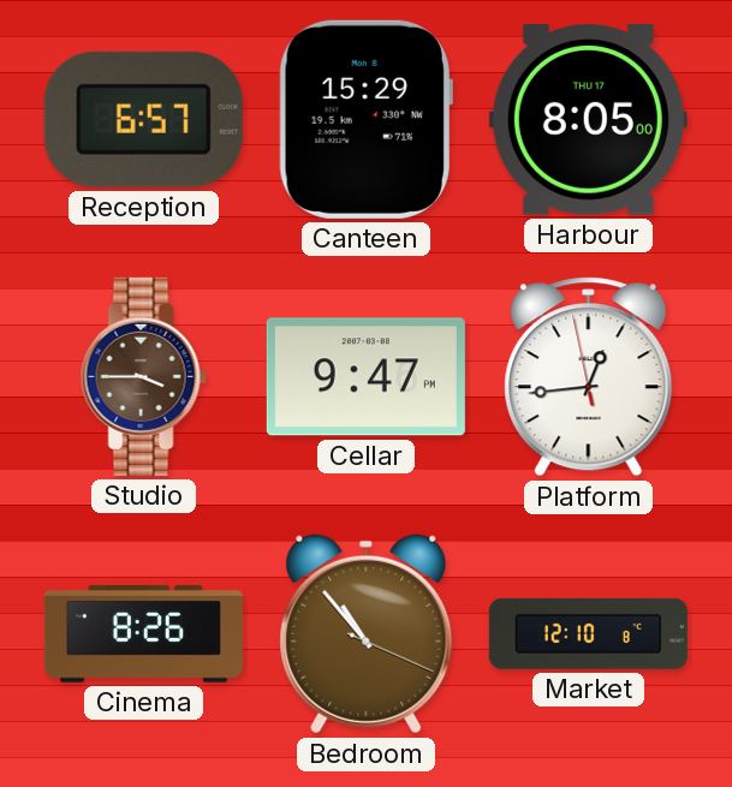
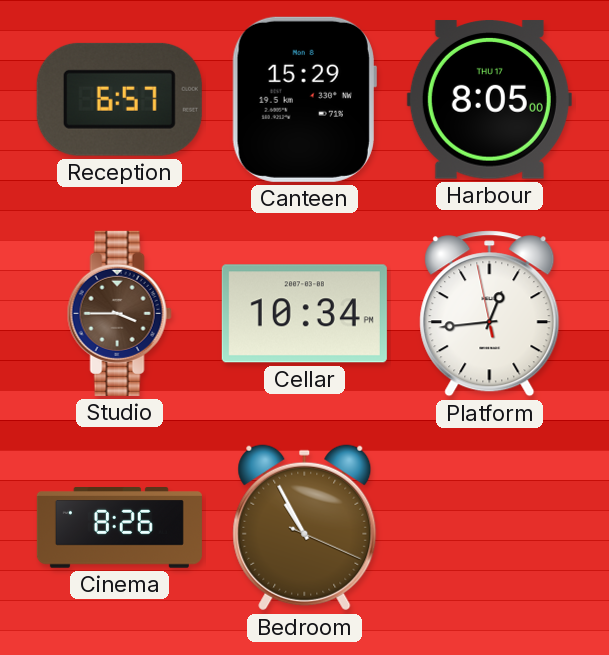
Cellar: 9:47 -> 10:34 (304, 314)
Bedroom: 10:53 -> 10:55 (305, 528)
Market: 12:10 -> none (588, 633)
